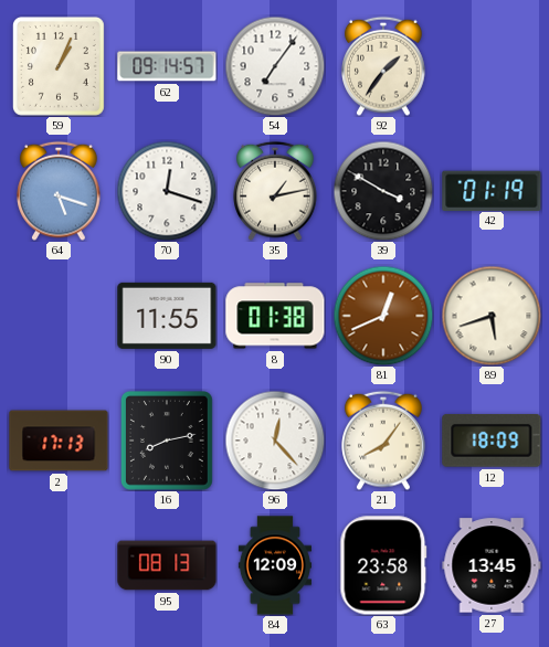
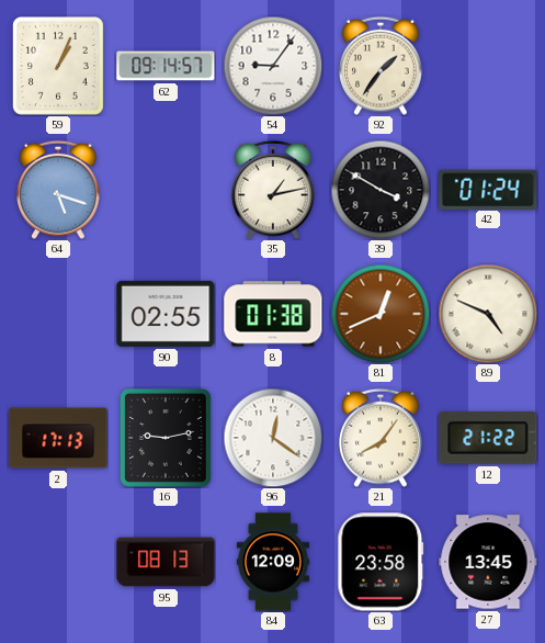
54: 7:06 -> 9:06 (273, 66)
70: 12:18 -> none (167, 191)
42: 01:19 -> 01:24 (488, 189)
90: 11:55 -> 02:55 (166, 314)
89: 5:42 -> 4:49 (488, 314)
16: 8:13 -> 9:13 (166, 438)
96: 12:23 -> 12:21 (273, 438)
12: 18:09 -> 21:22 (488, 438)
